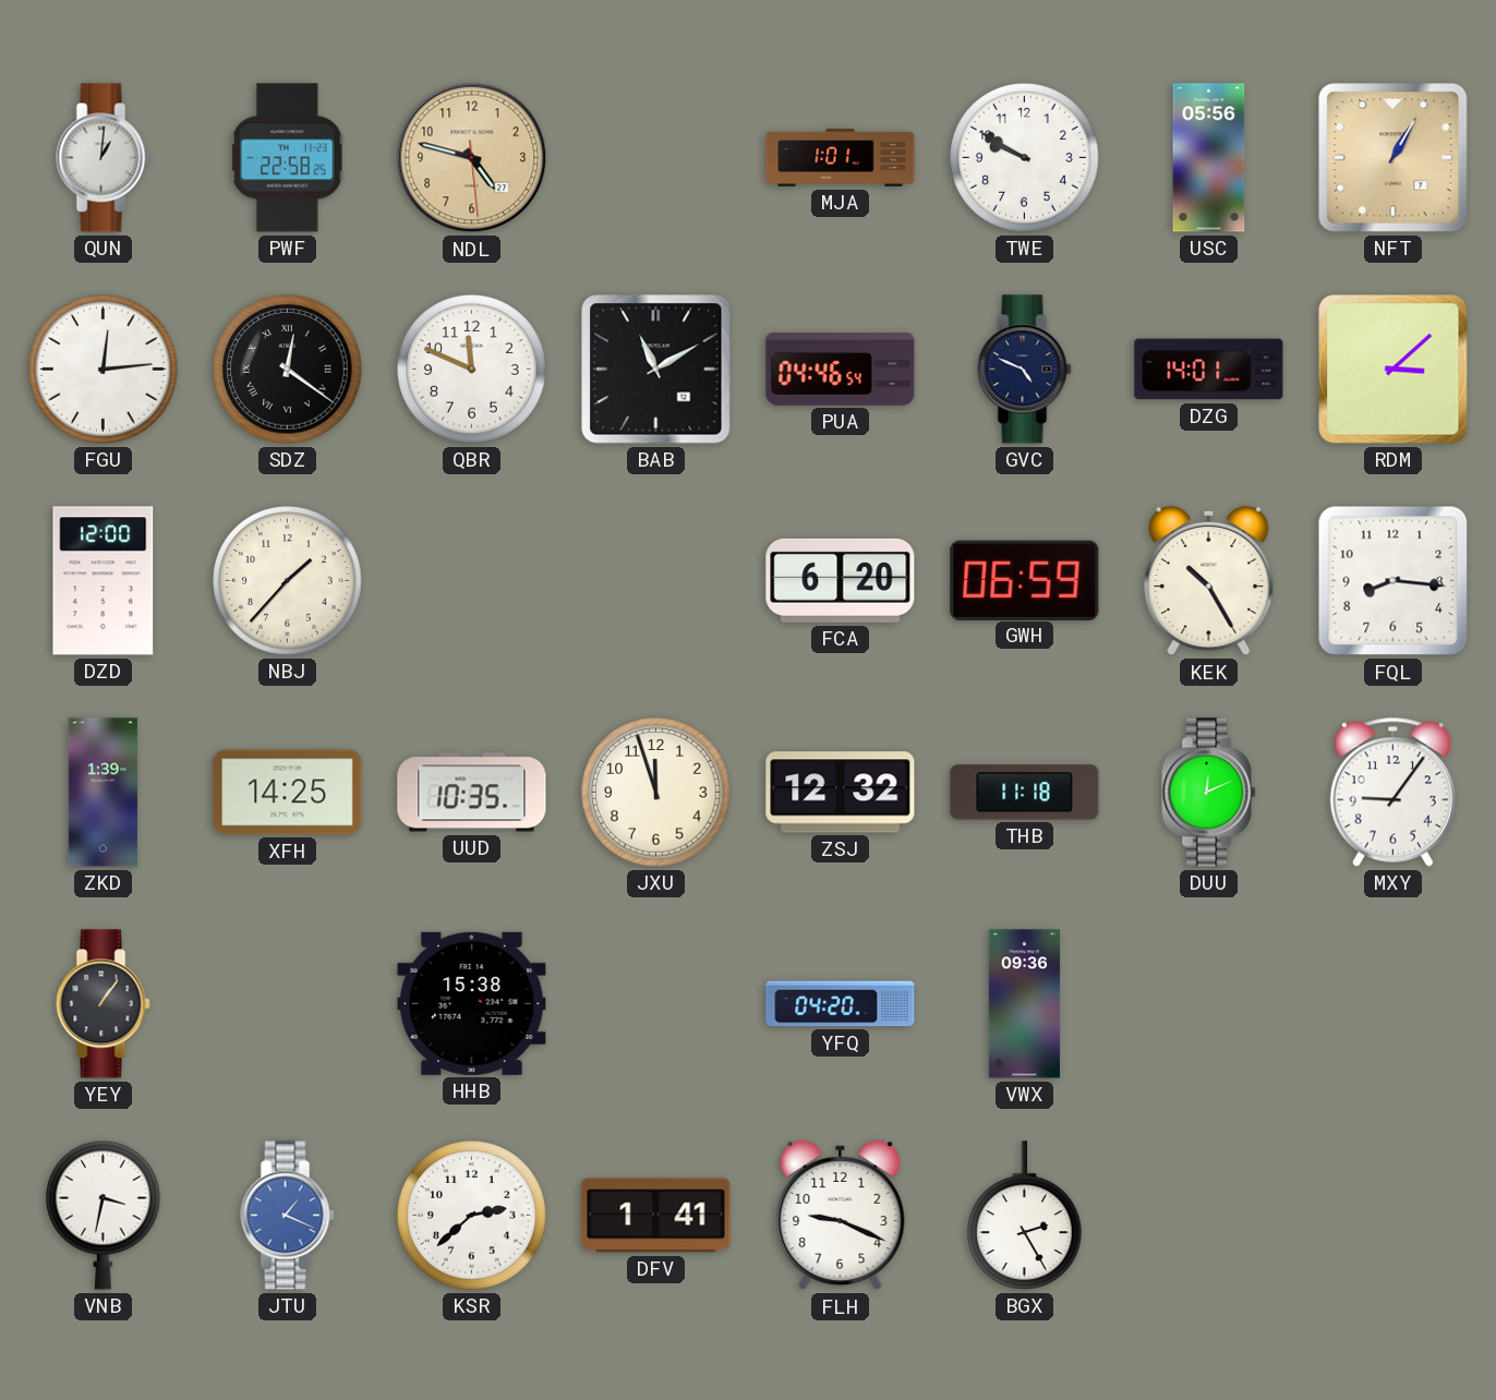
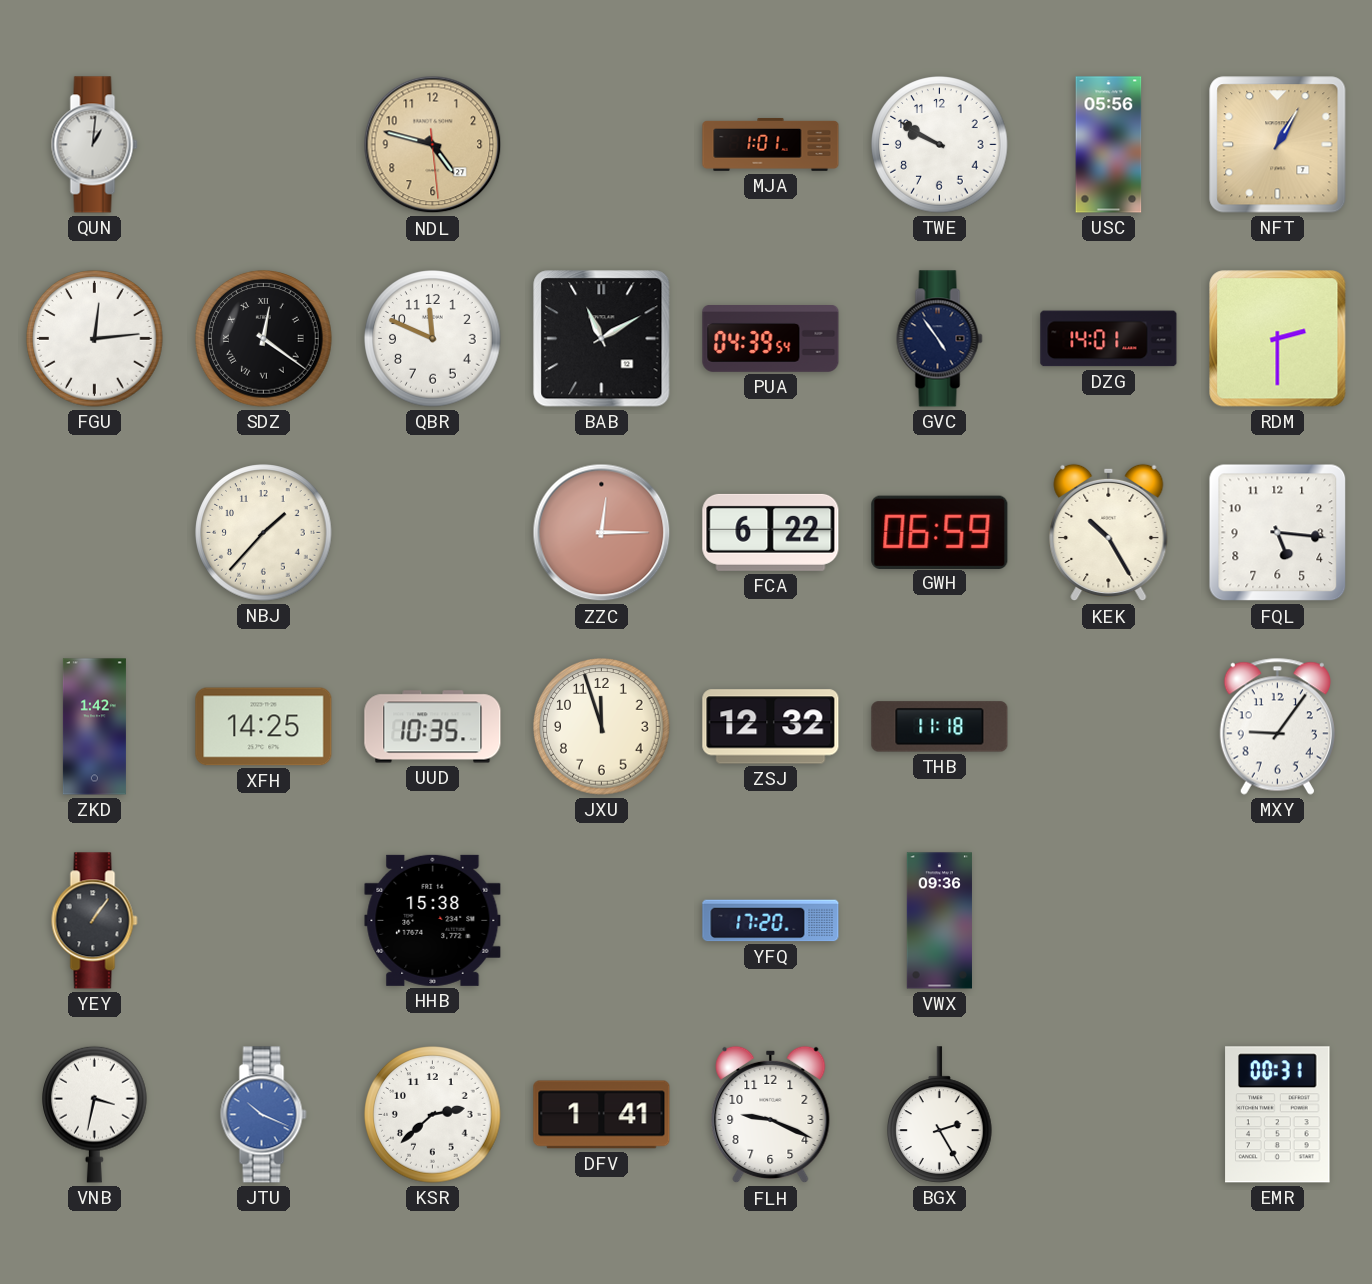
PWF: 22:58 -> none (288, 158)
PUA: 04:46 -> 04:39 (771, 339)
GVC: 4:49 -> 4:54 (940, 339)
RDM: 3:08 -> 2:30 (1278, 339)
DZD: 12:00 -> none (104, 581)
ZZC: none -> 12:15 (602, 533)
FCA: 6:20 -> 6:22 (771, 532)
FQL: 8:16 -> 5:16 (1278, 533)
ZKD: 1:39 -> 1:42 (94, 727)
DUU: 12:11 -> none (1209, 793)
YFQ: 04:20 -> 17:20 (771, 921)
JTU: 1:19 -> 10:19 (264, 1115)
EMR: none -> 00:31 (1278, 1115)
